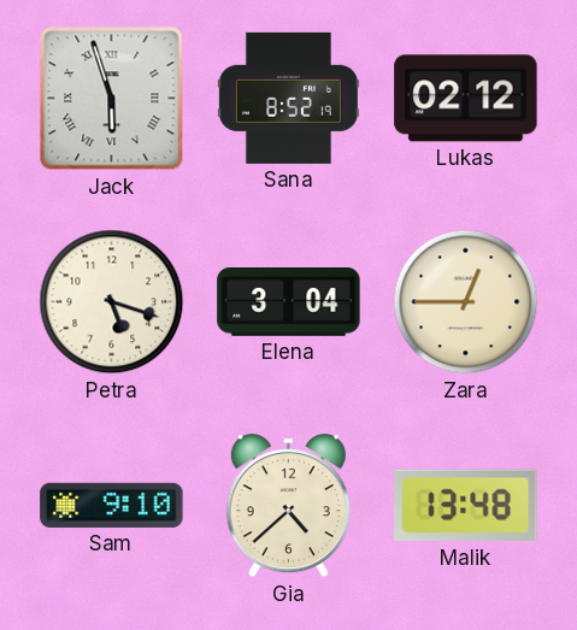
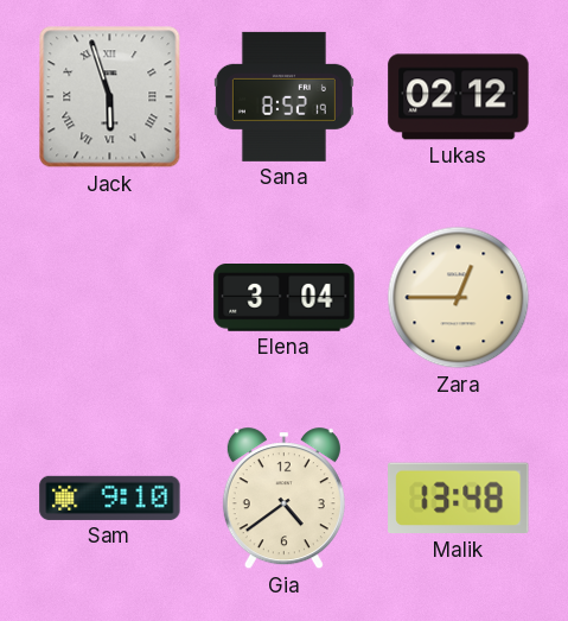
Petra: 5:18 -> none (112, 302)
Gia: 4:38 -> 4:39 (283, 499)
